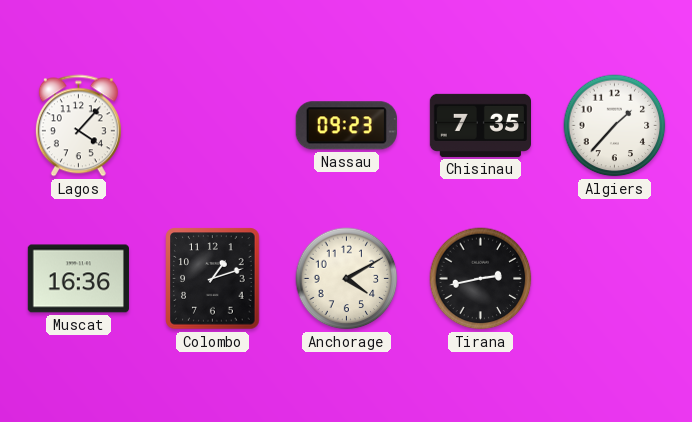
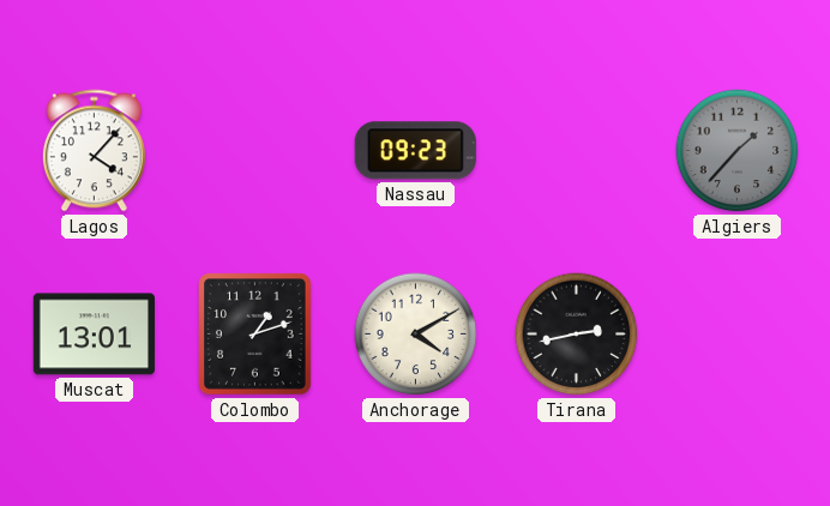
Chisinau: 7:35 -> none (480, 125)
Algiers dial: white -> grey (738, 151)
Muscat: 16:36 -> 13:01 (94, 335)
